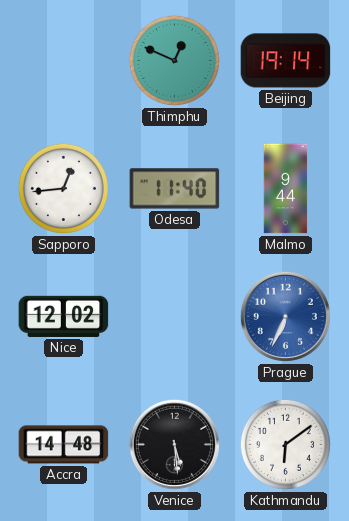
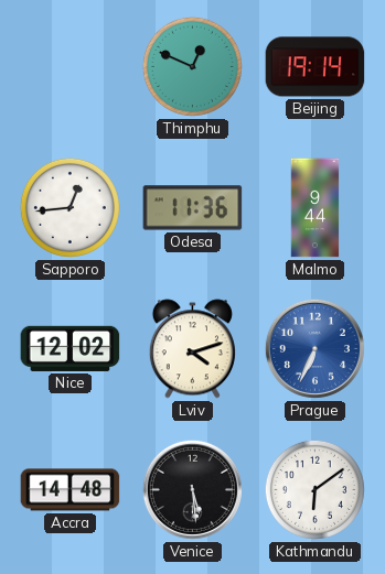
Odesa: 11:40 -> 11:36 (193, 208)
Lviv: none -> 4:12 (192, 349)
